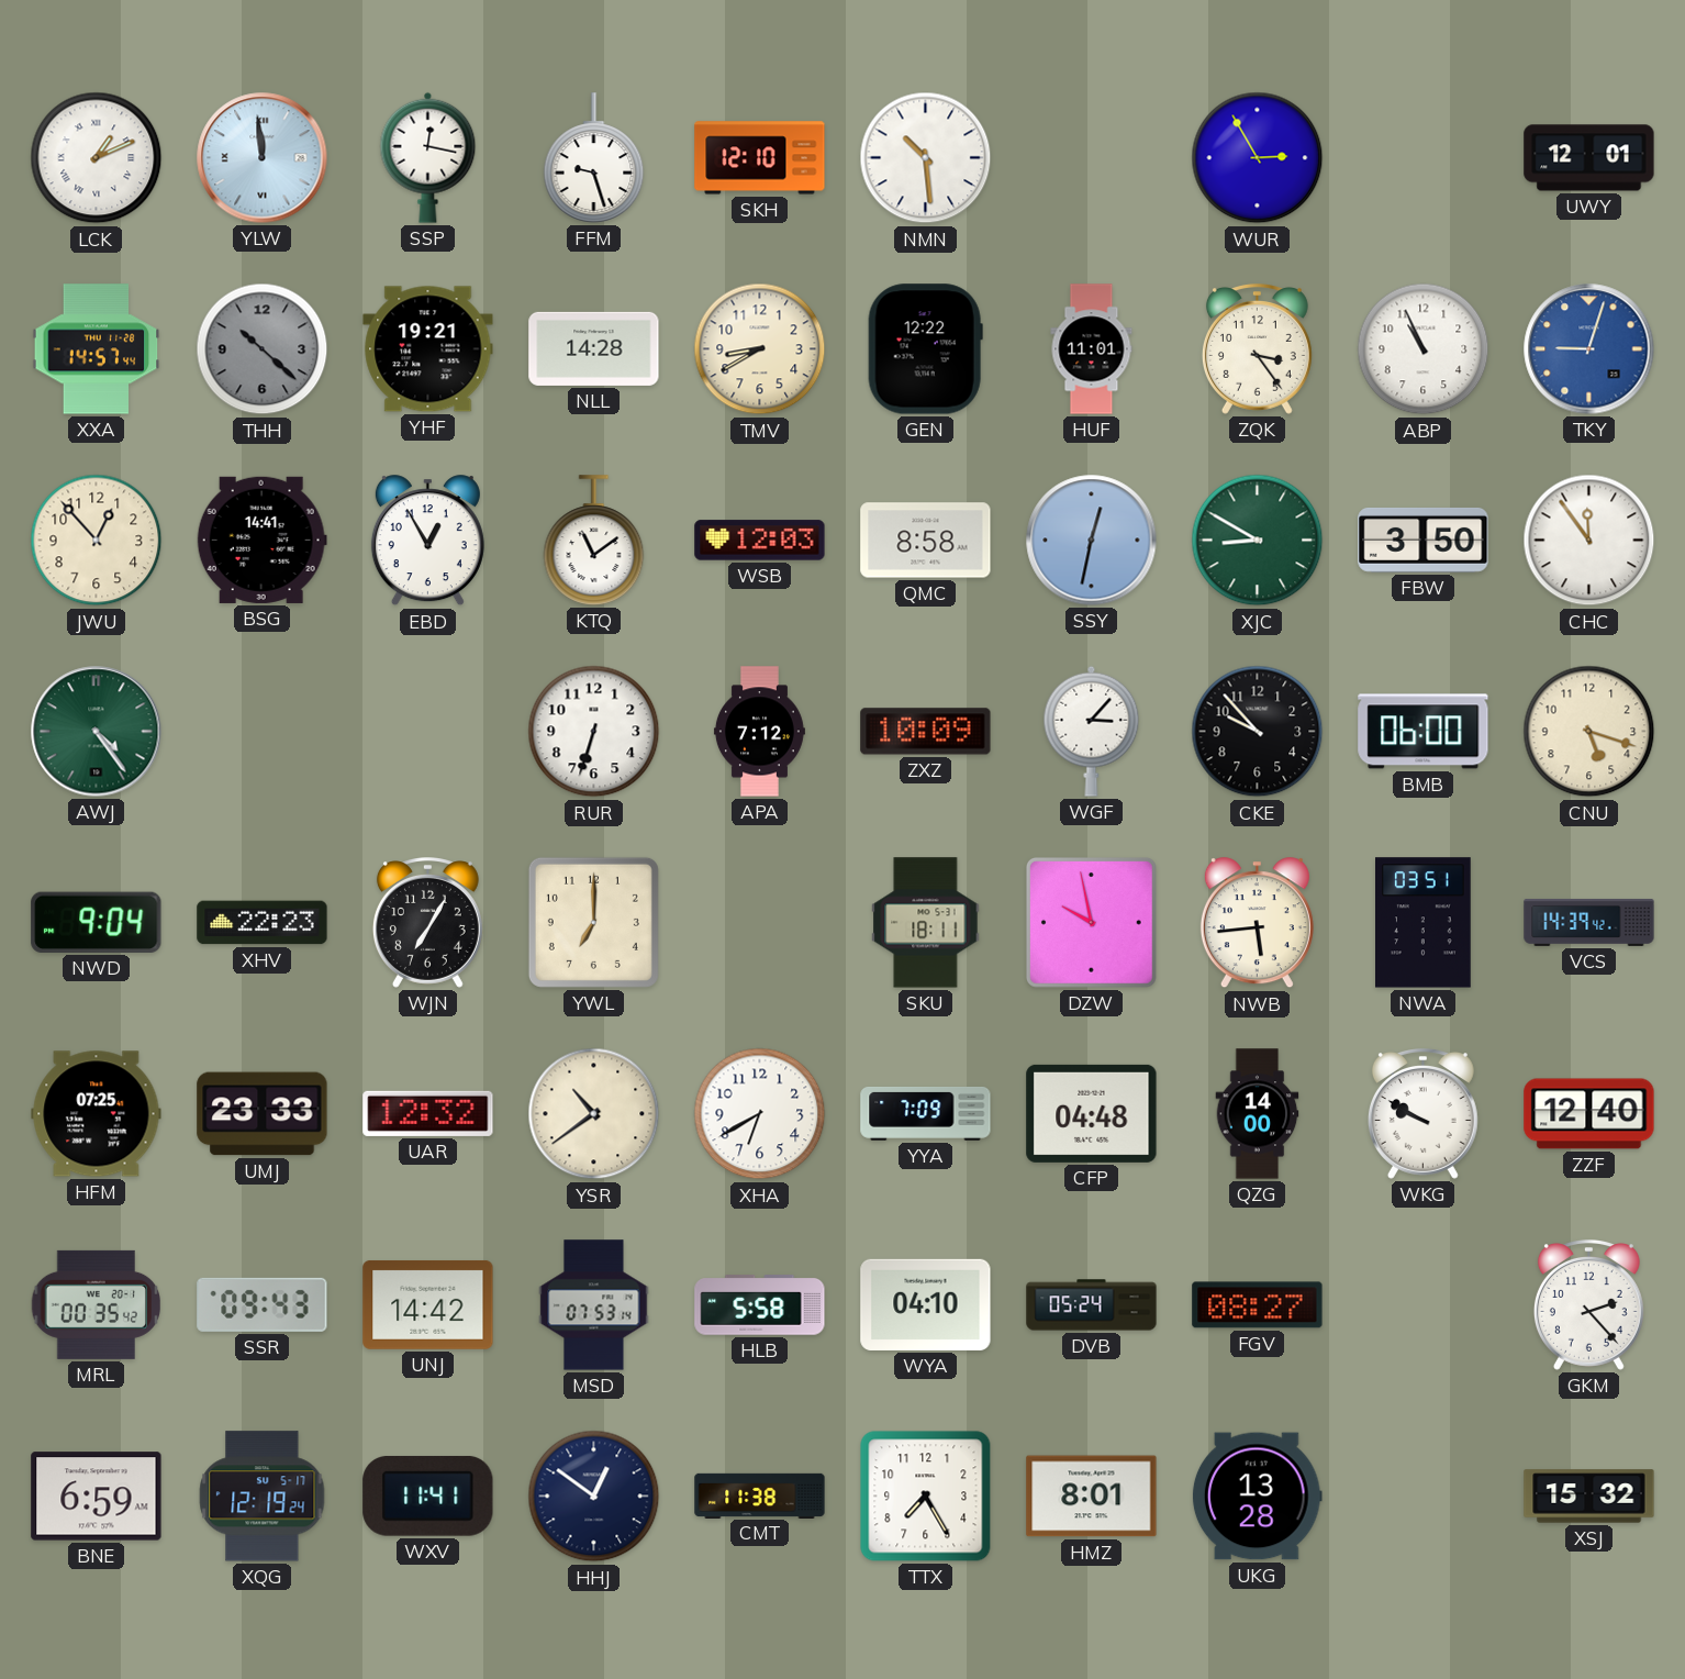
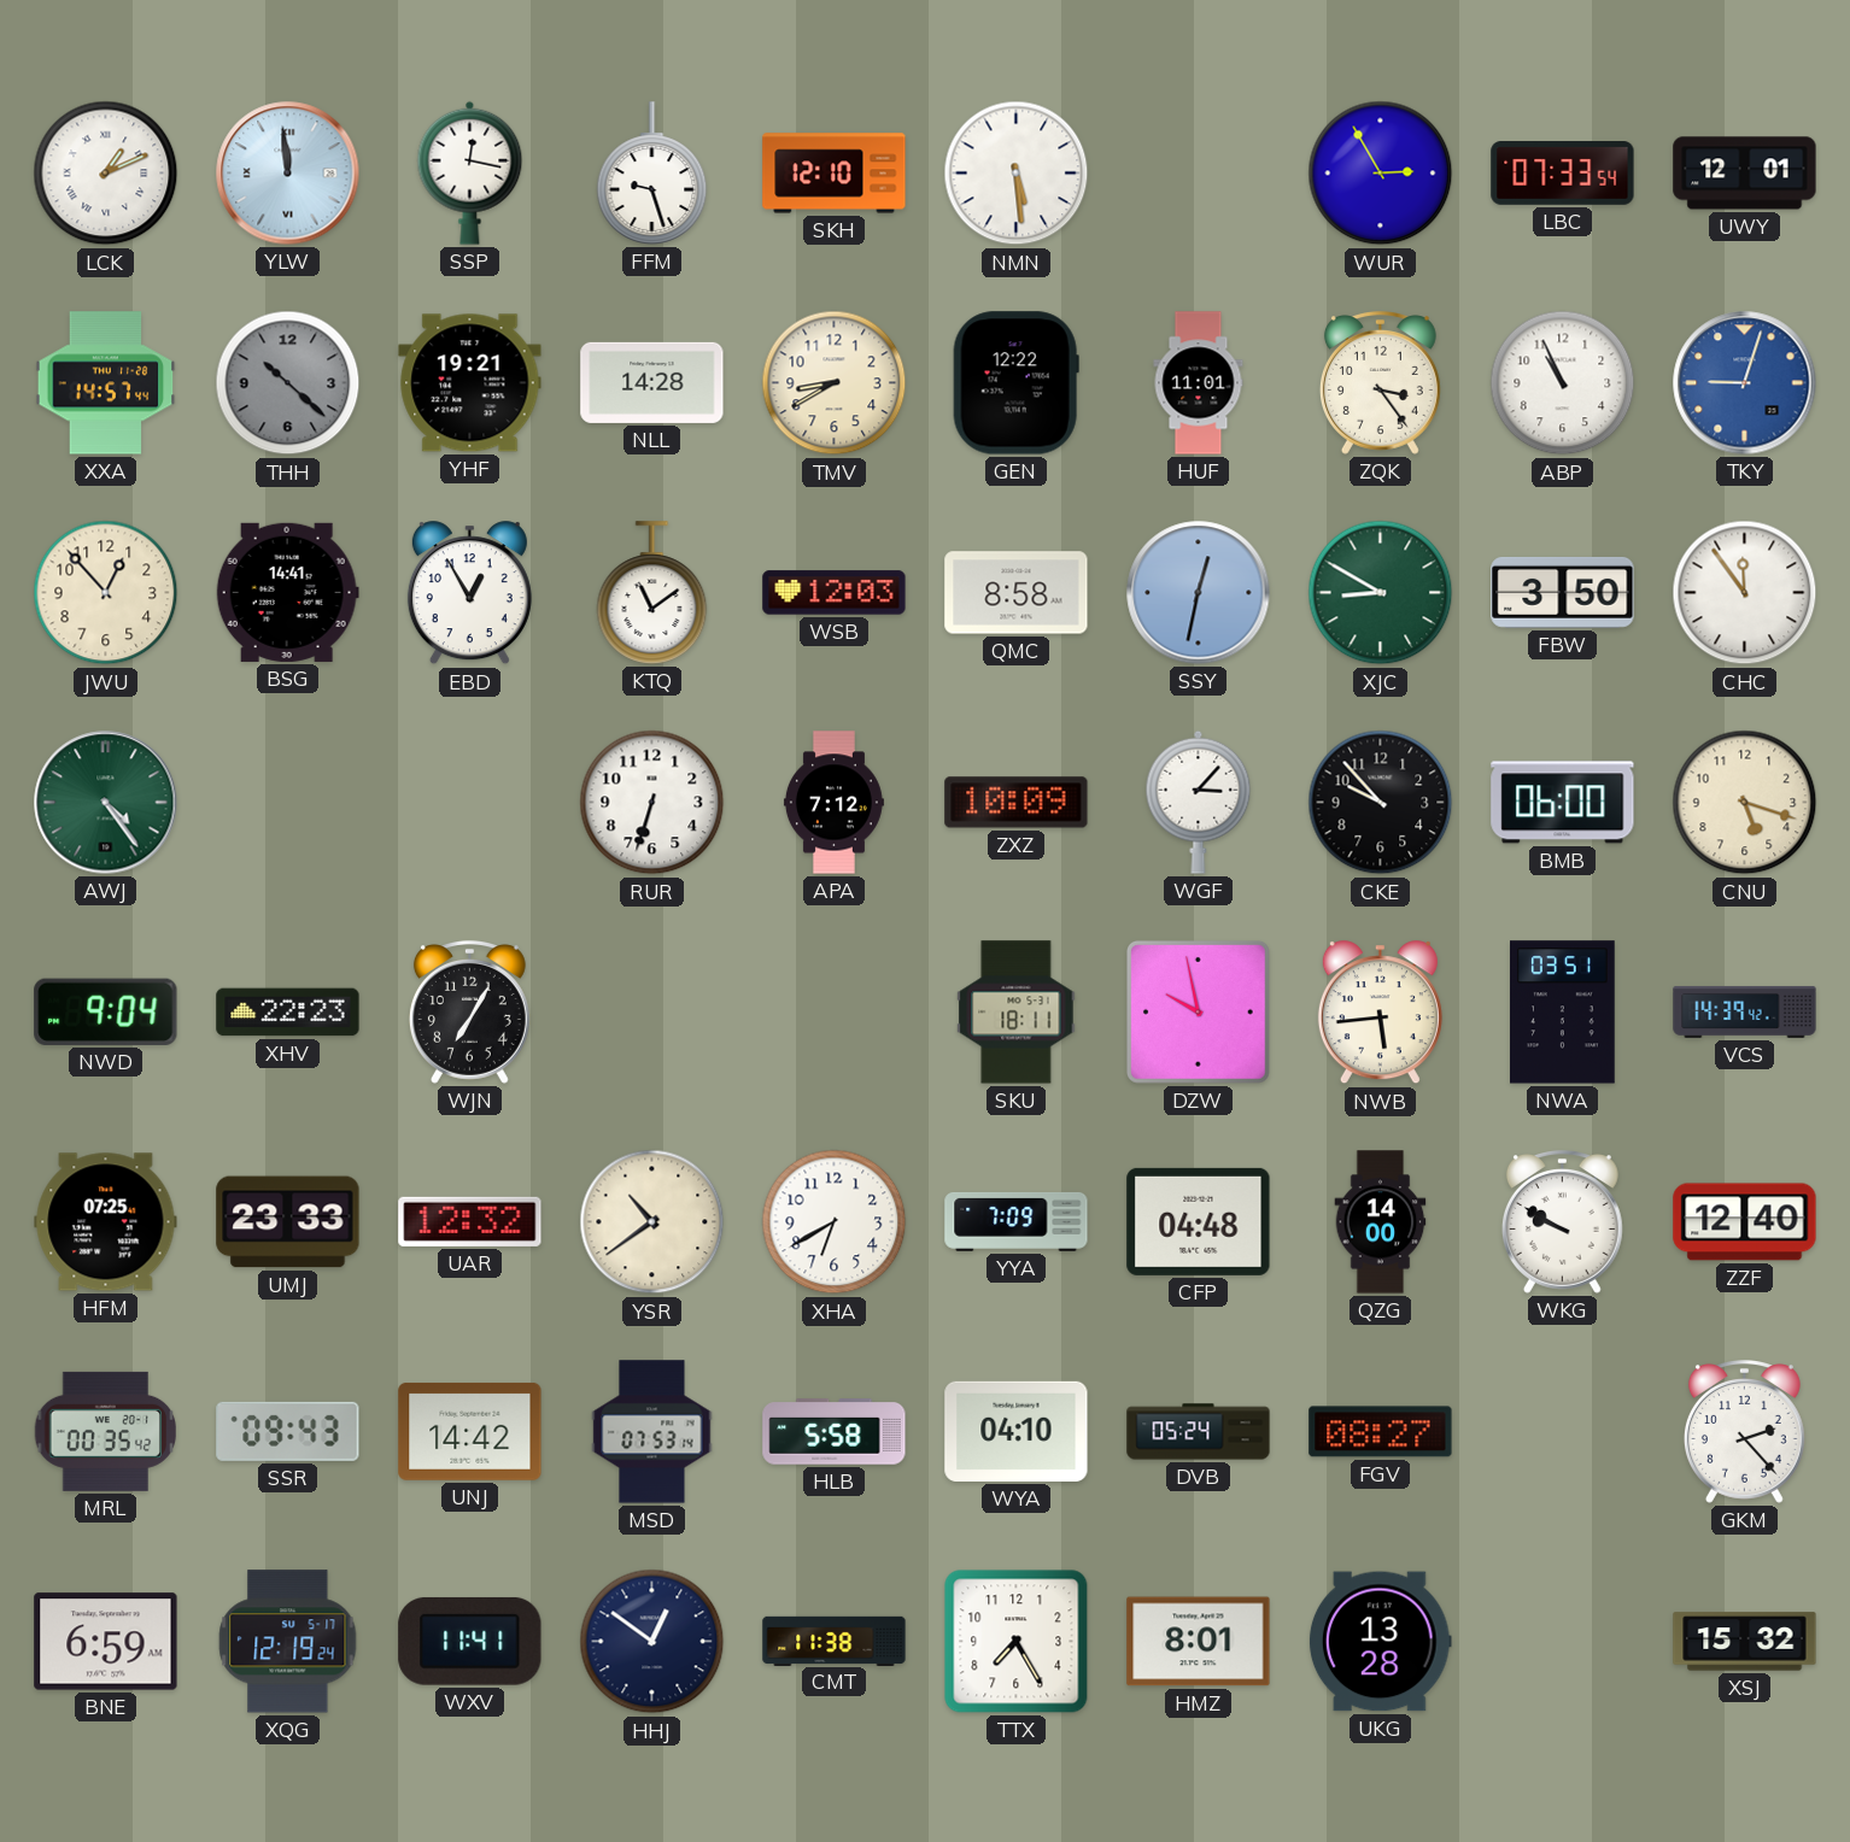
NMN: 10:29 -> 5:29 (1017, 174)
LBC: none -> 07:33 (1563, 174)
YWL: 7:00 -> none (593, 922)
